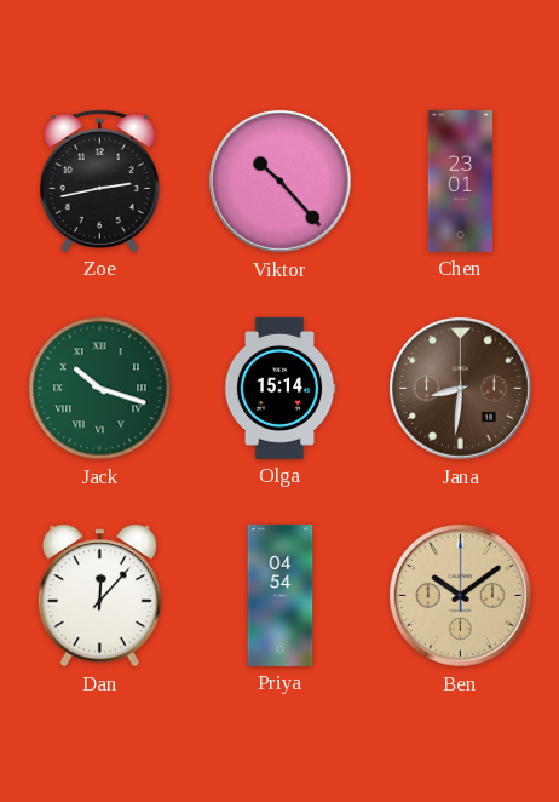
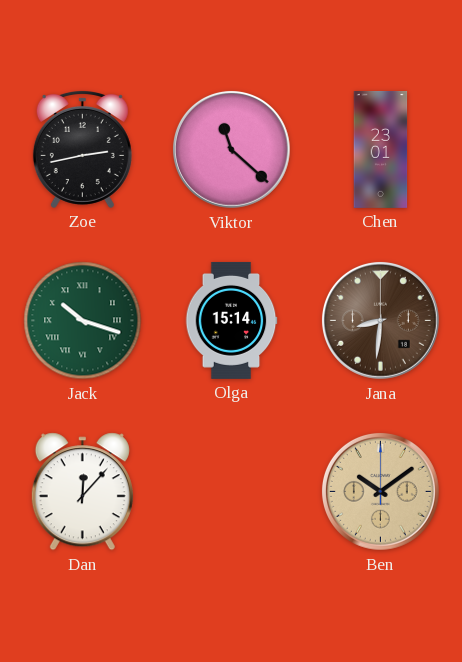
Viktor: 10:23 -> 11:22 (231, 149)
Priya: 04:54 -> none (281, 595)
